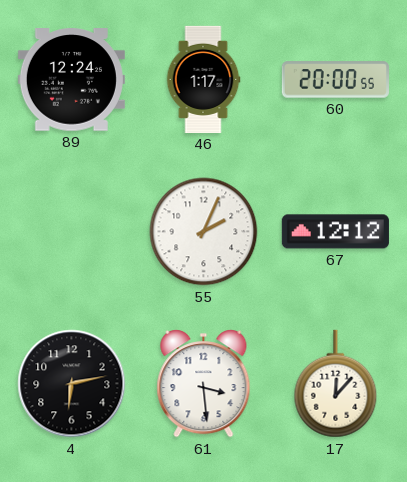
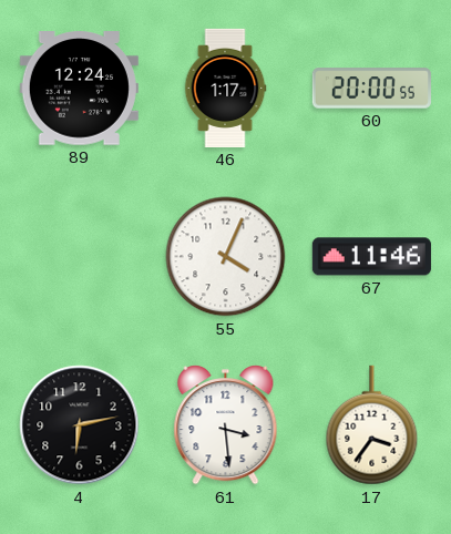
55: 2:04 -> 4:04 (226, 257)
67: 12:12 -> 11:46 (371, 257)
17: 12:07 -> 3:36 (372, 425)
